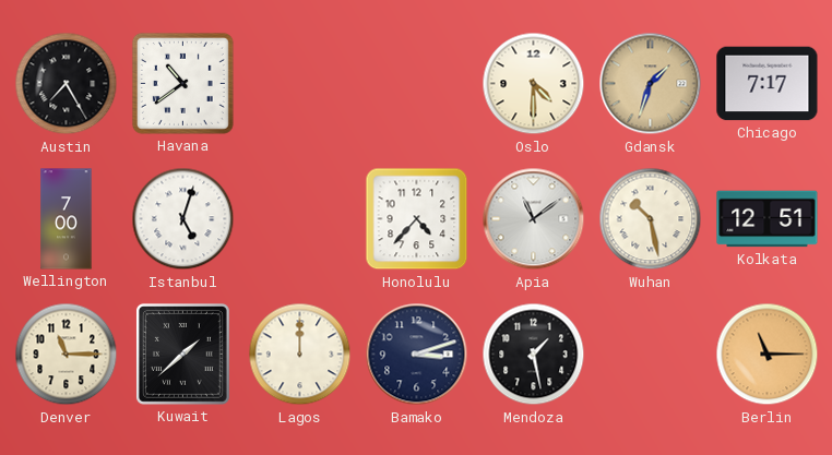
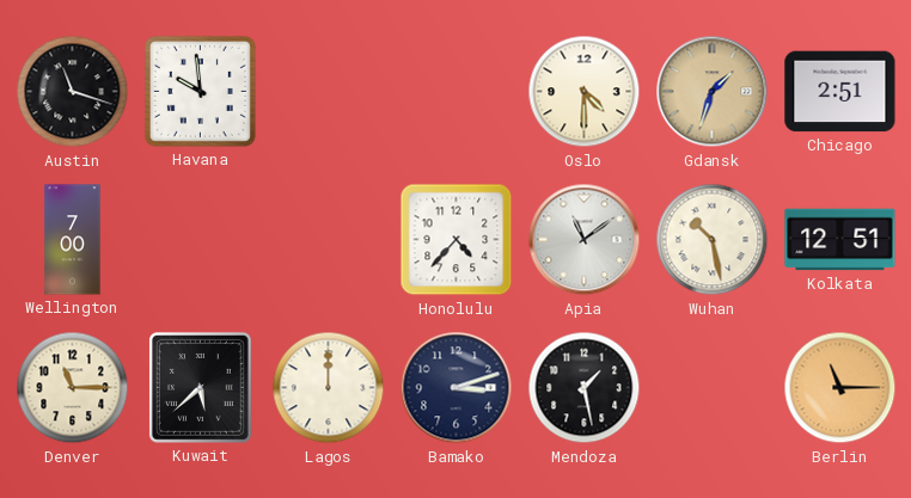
Austin: 7:25 -> 11:18 (73, 92)
Havana: 10:39 -> 9:59 (200, 91)
Chicago: 7:17 -> 2:51 (840, 92)
Istanbul: 5:03 -> none (183, 219)
Kuwait: 1:38 -> 5:38 (200, 387)
